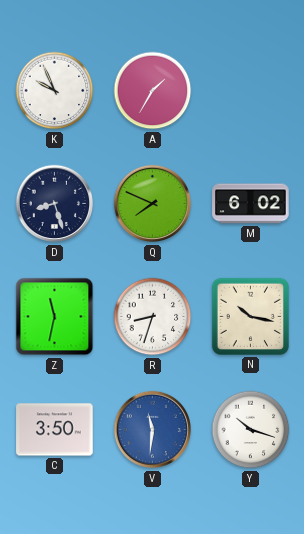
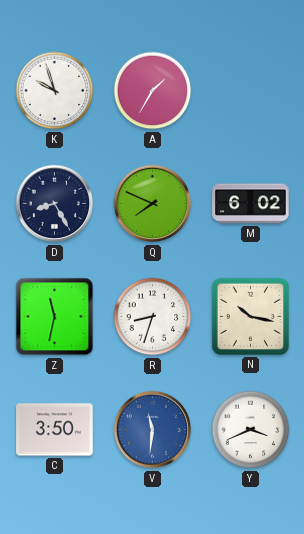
K: 9:56 -> 9:57 (55, 91)
D: 8:27 -> 8:25 (54, 204)
Y: 10:18 -> 3:41 (251, 430)
